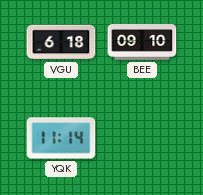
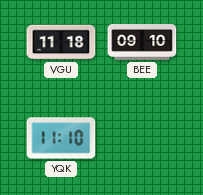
VGU: 6:18 -> 11:18 (61, 42)
YQK: 11:14 -> 11:10 (61, 138)
